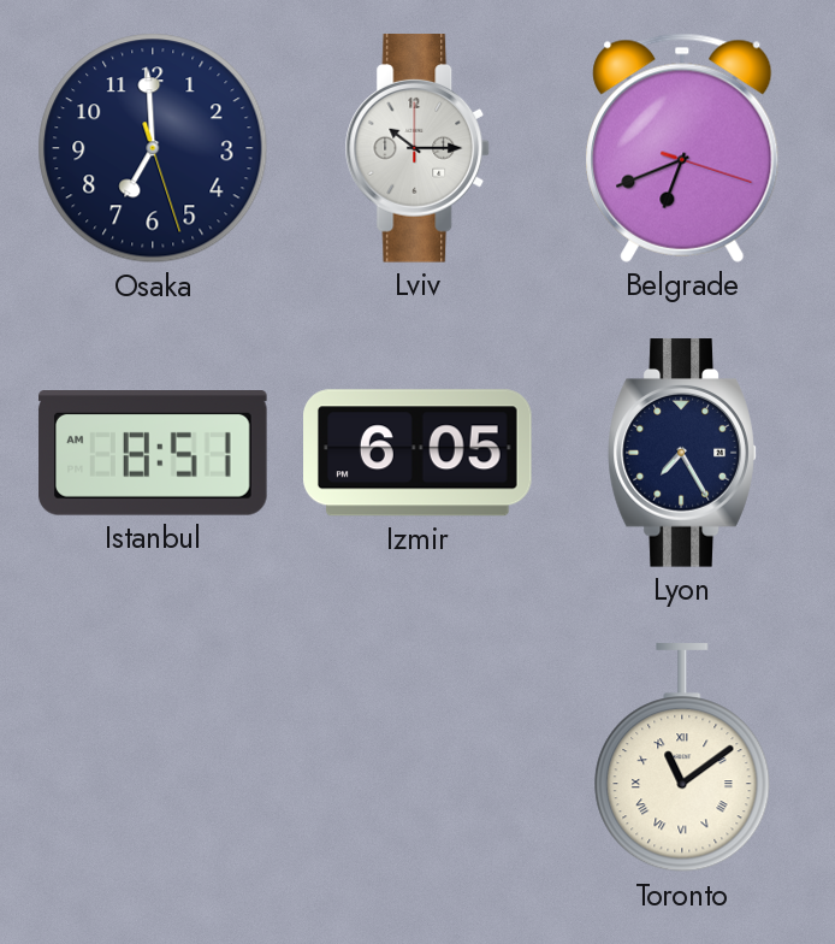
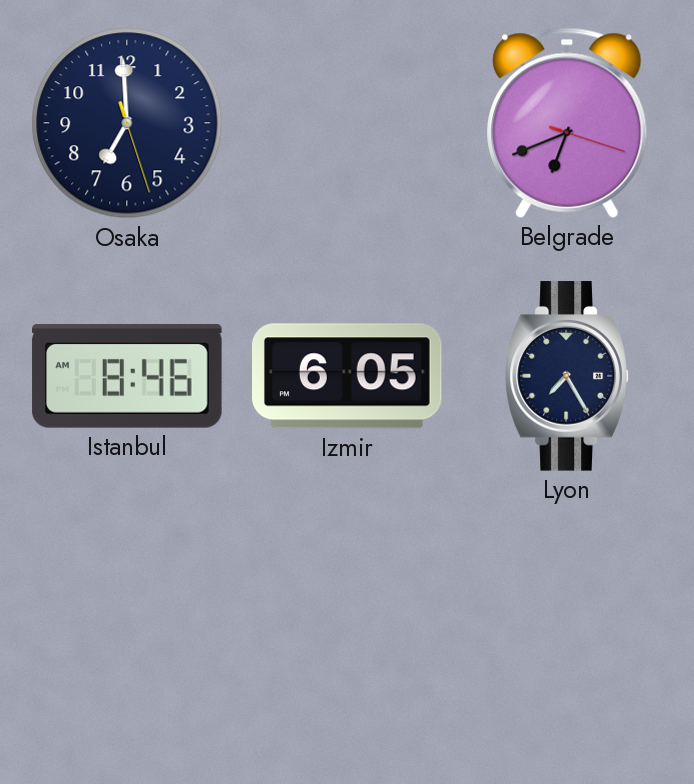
Lviv: 10:15 -> none (417, 148)
Istanbul: 8:51 -> 8:46 (127, 377)
Toronto: 11:09 -> none (682, 759)
